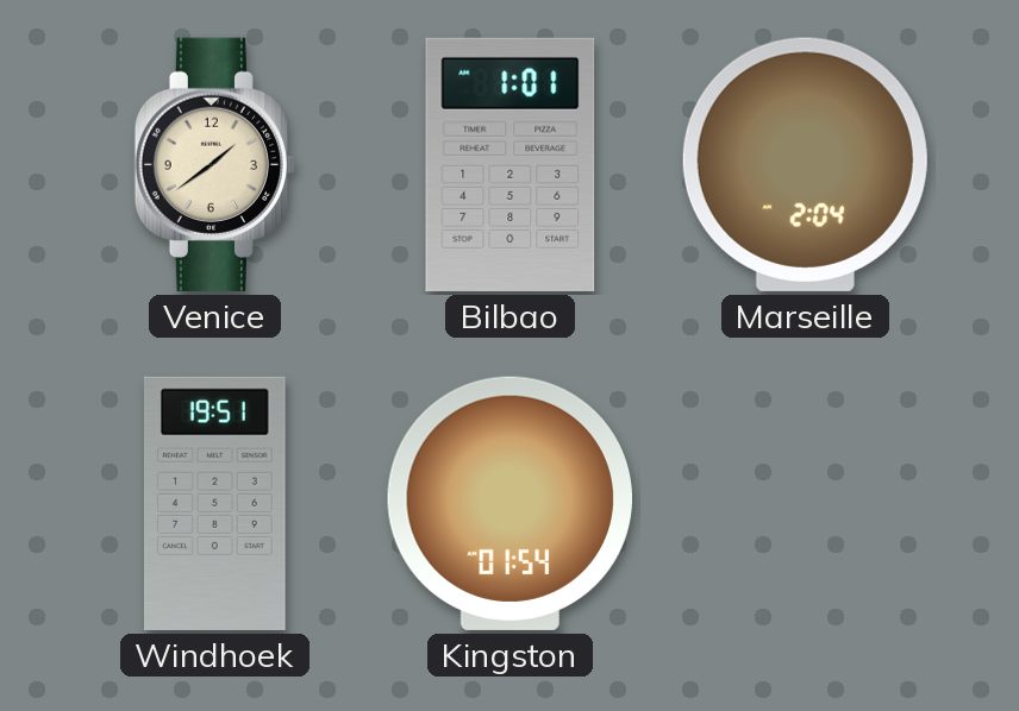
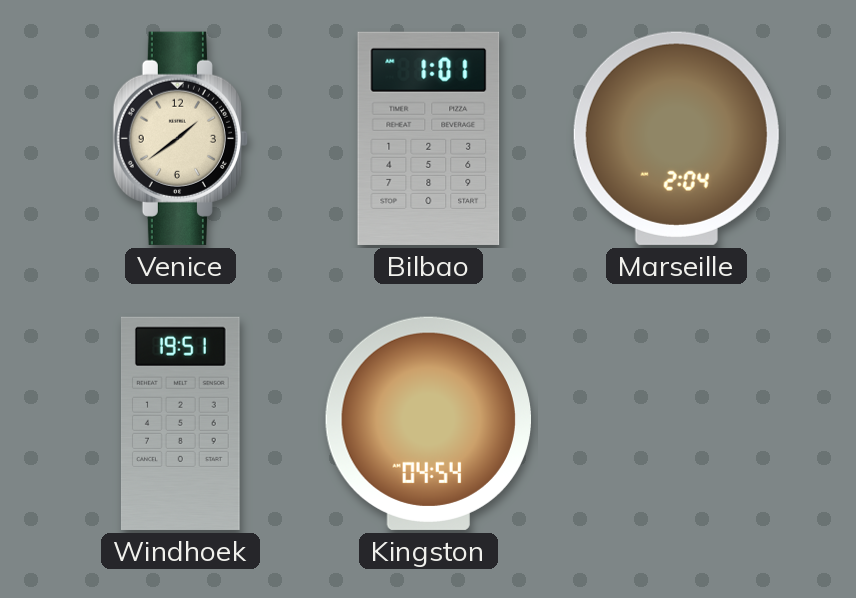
Kingston: 01:54 -> 04:54 (428, 423)
